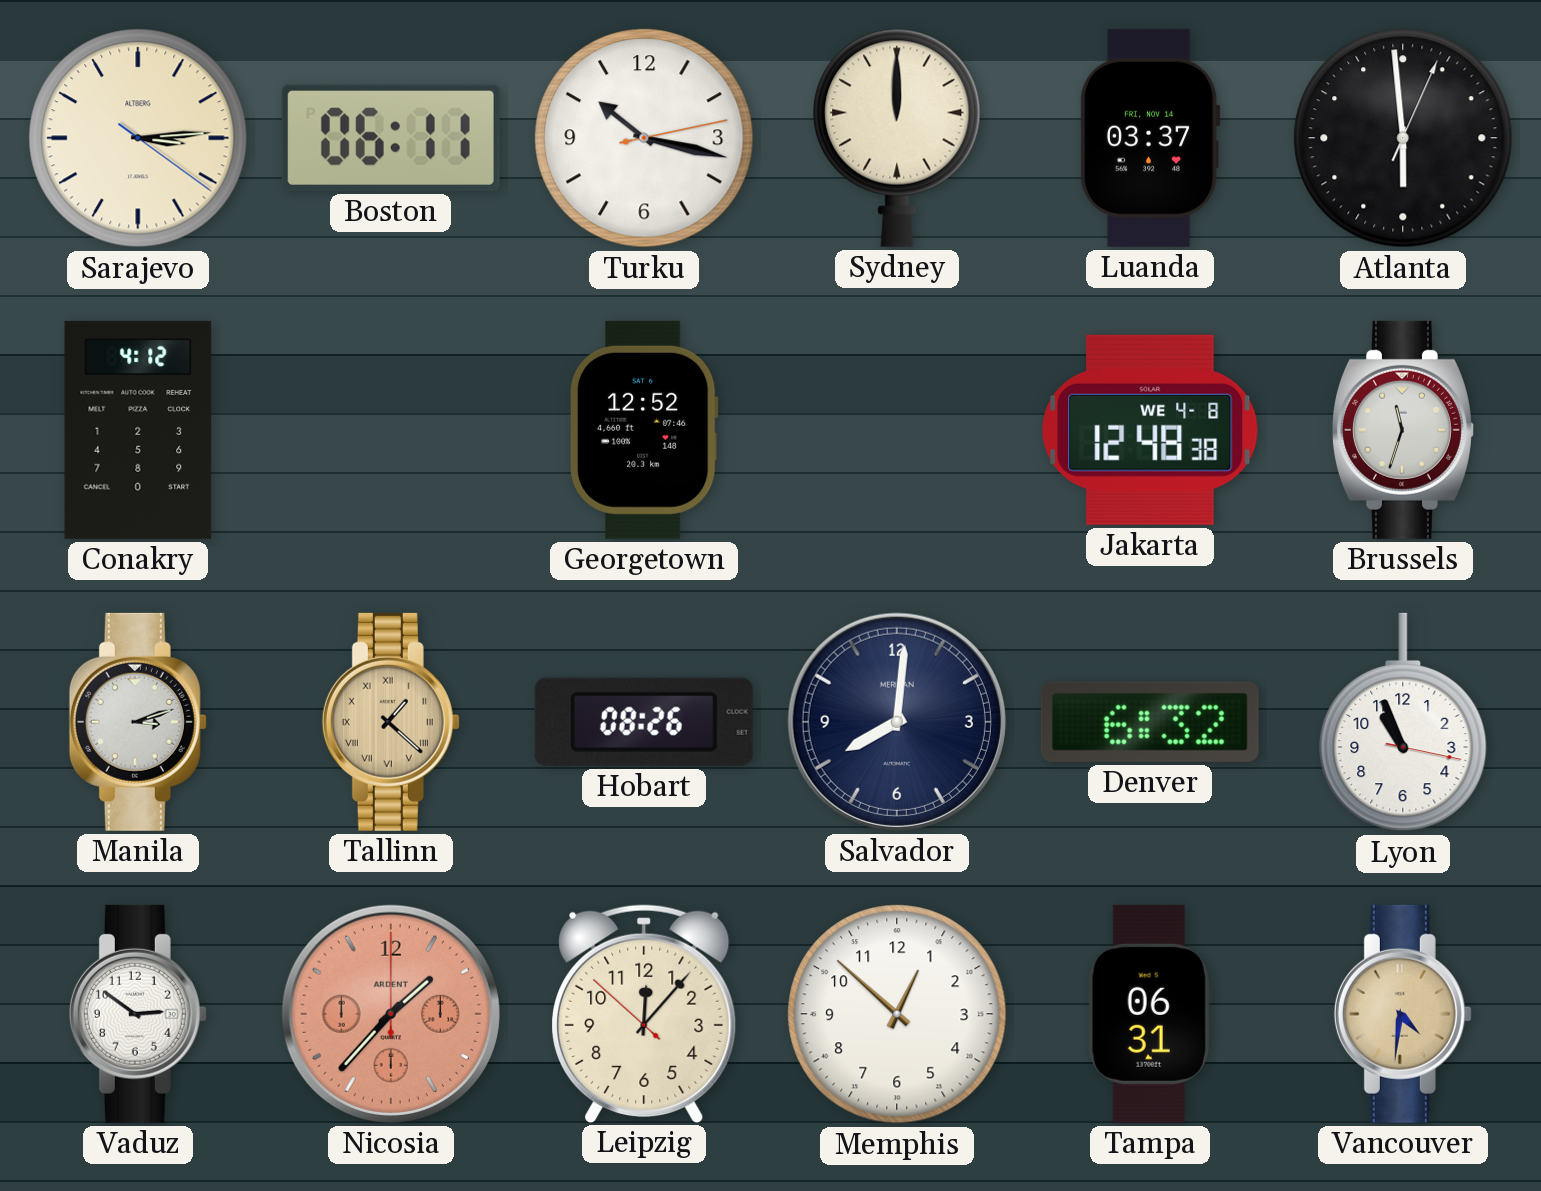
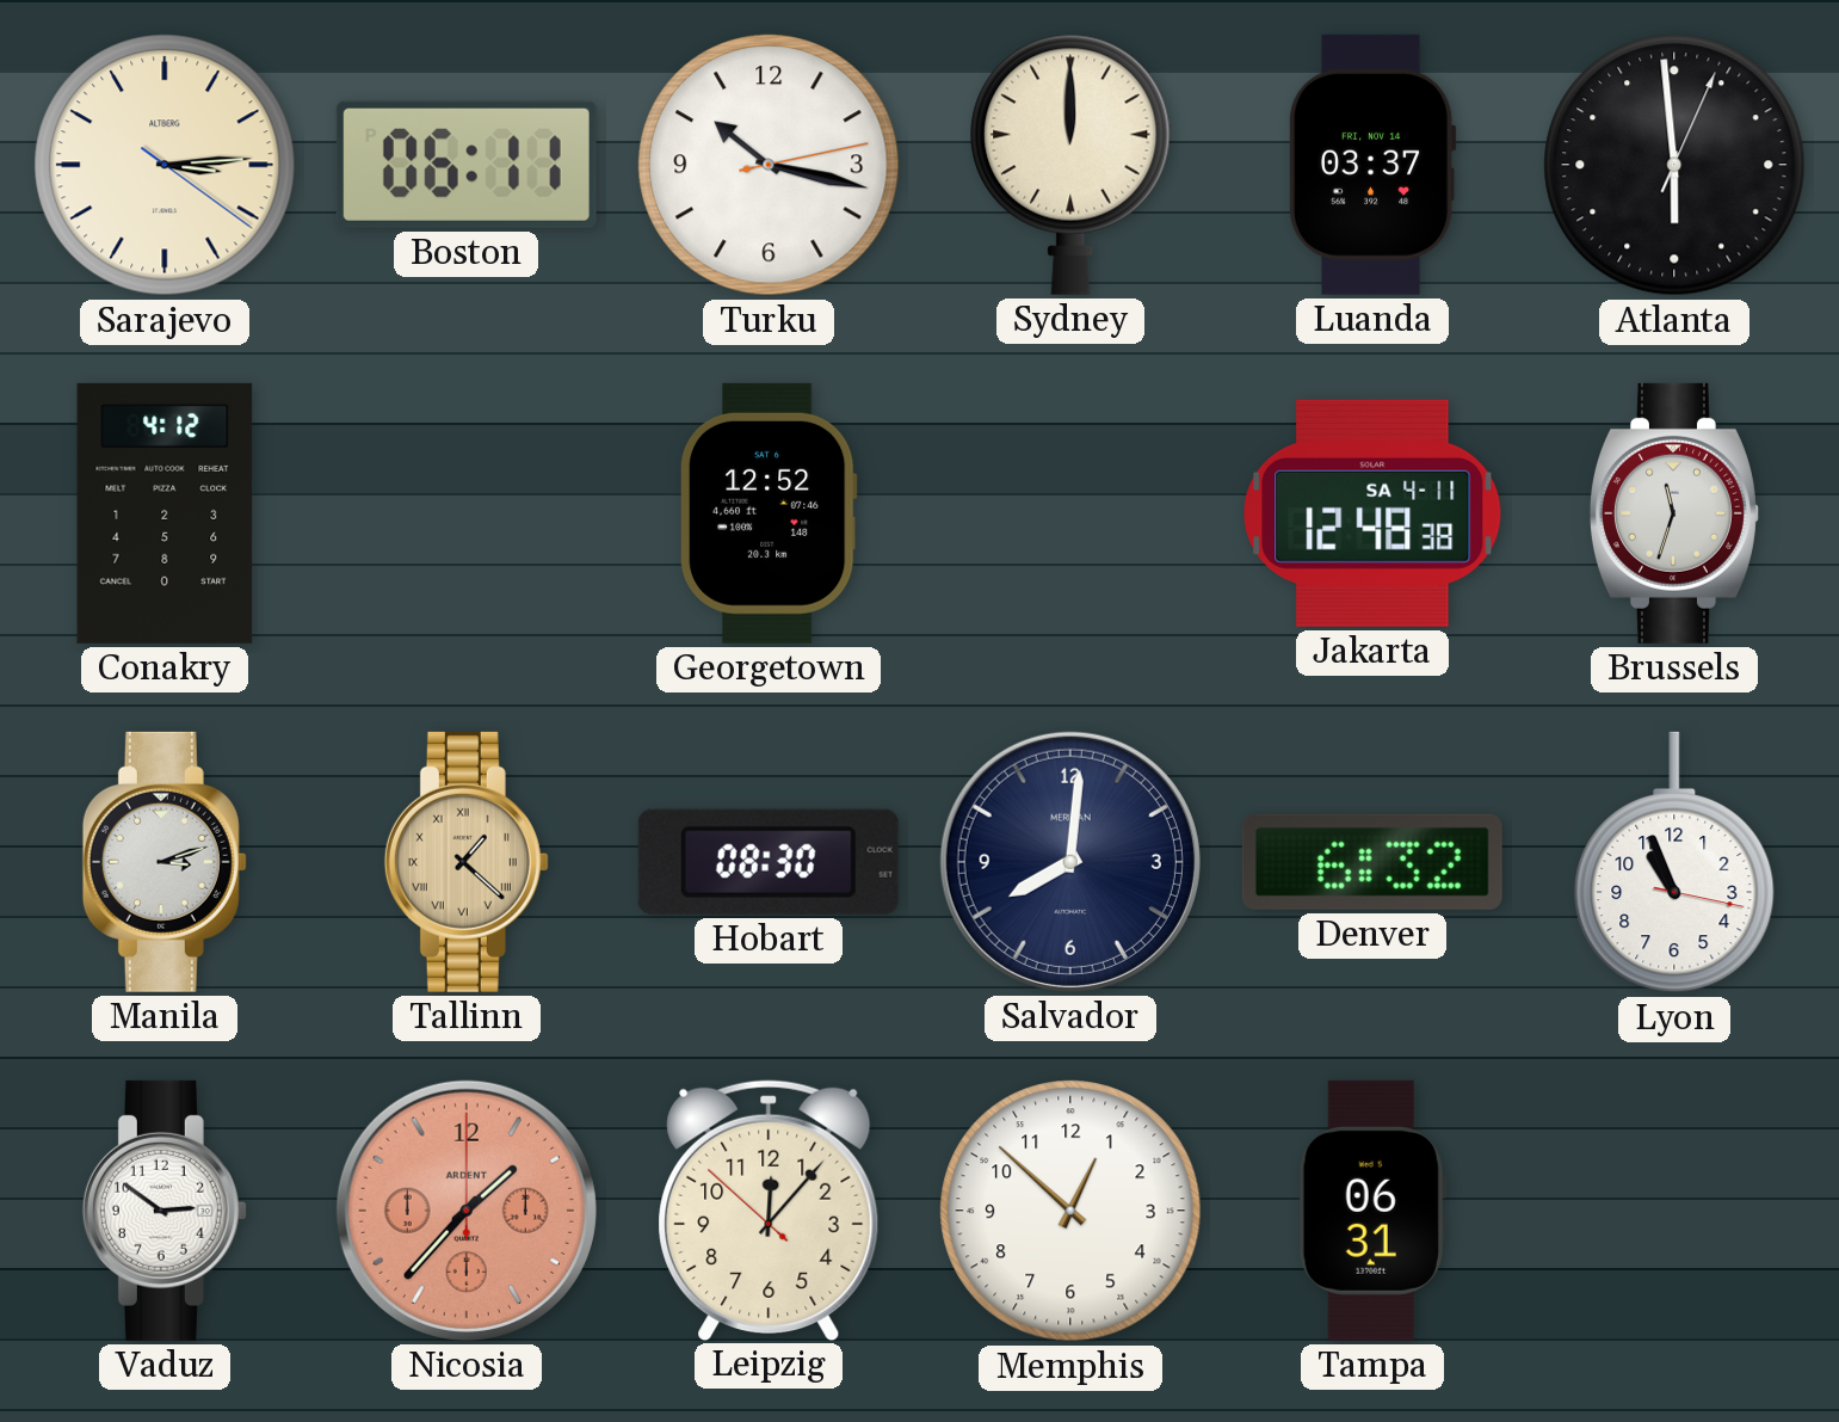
Jakarta date: WE 4-8 -> SA 4-11 (1372, 513)
Hobart: 08:26 -> 08:30 (769, 862)
Vancouver: 4:31 -> none (1403, 1014)
